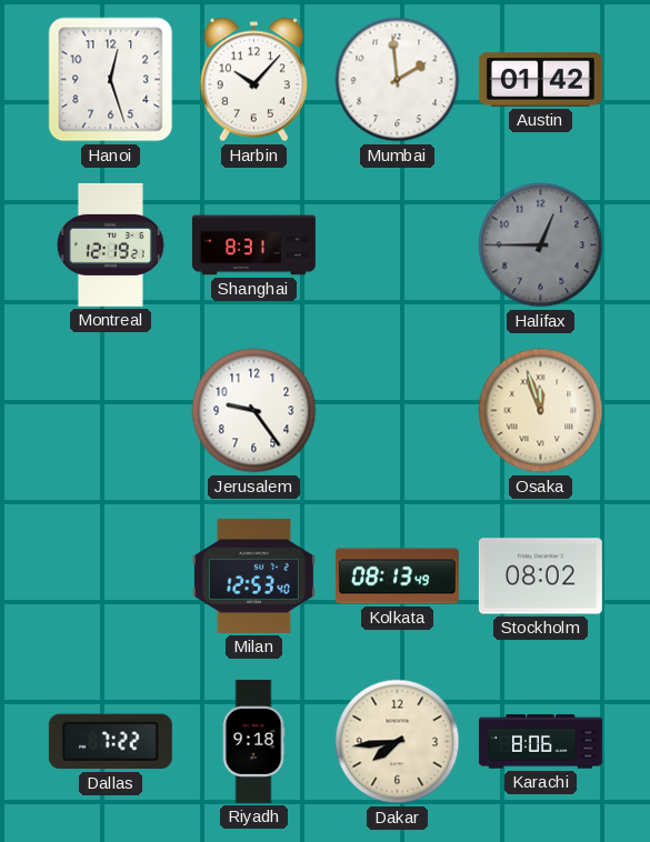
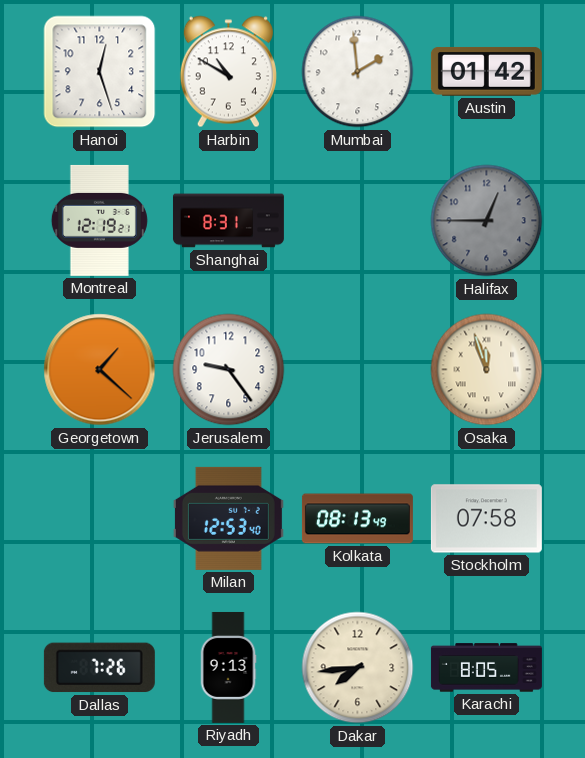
Harbin: 10:07 -> 10:50 (228, 72)
Georgetown: none -> 1:22 (100, 370)
Stockholm: 08:02 -> 07:58 (486, 519)
Dallas: 7:22 -> 7:26 (99, 668)
Riyadh: 9:18 -> 9:13 (228, 667)
Karachi: 8:06 -> 8:05 (486, 668)
